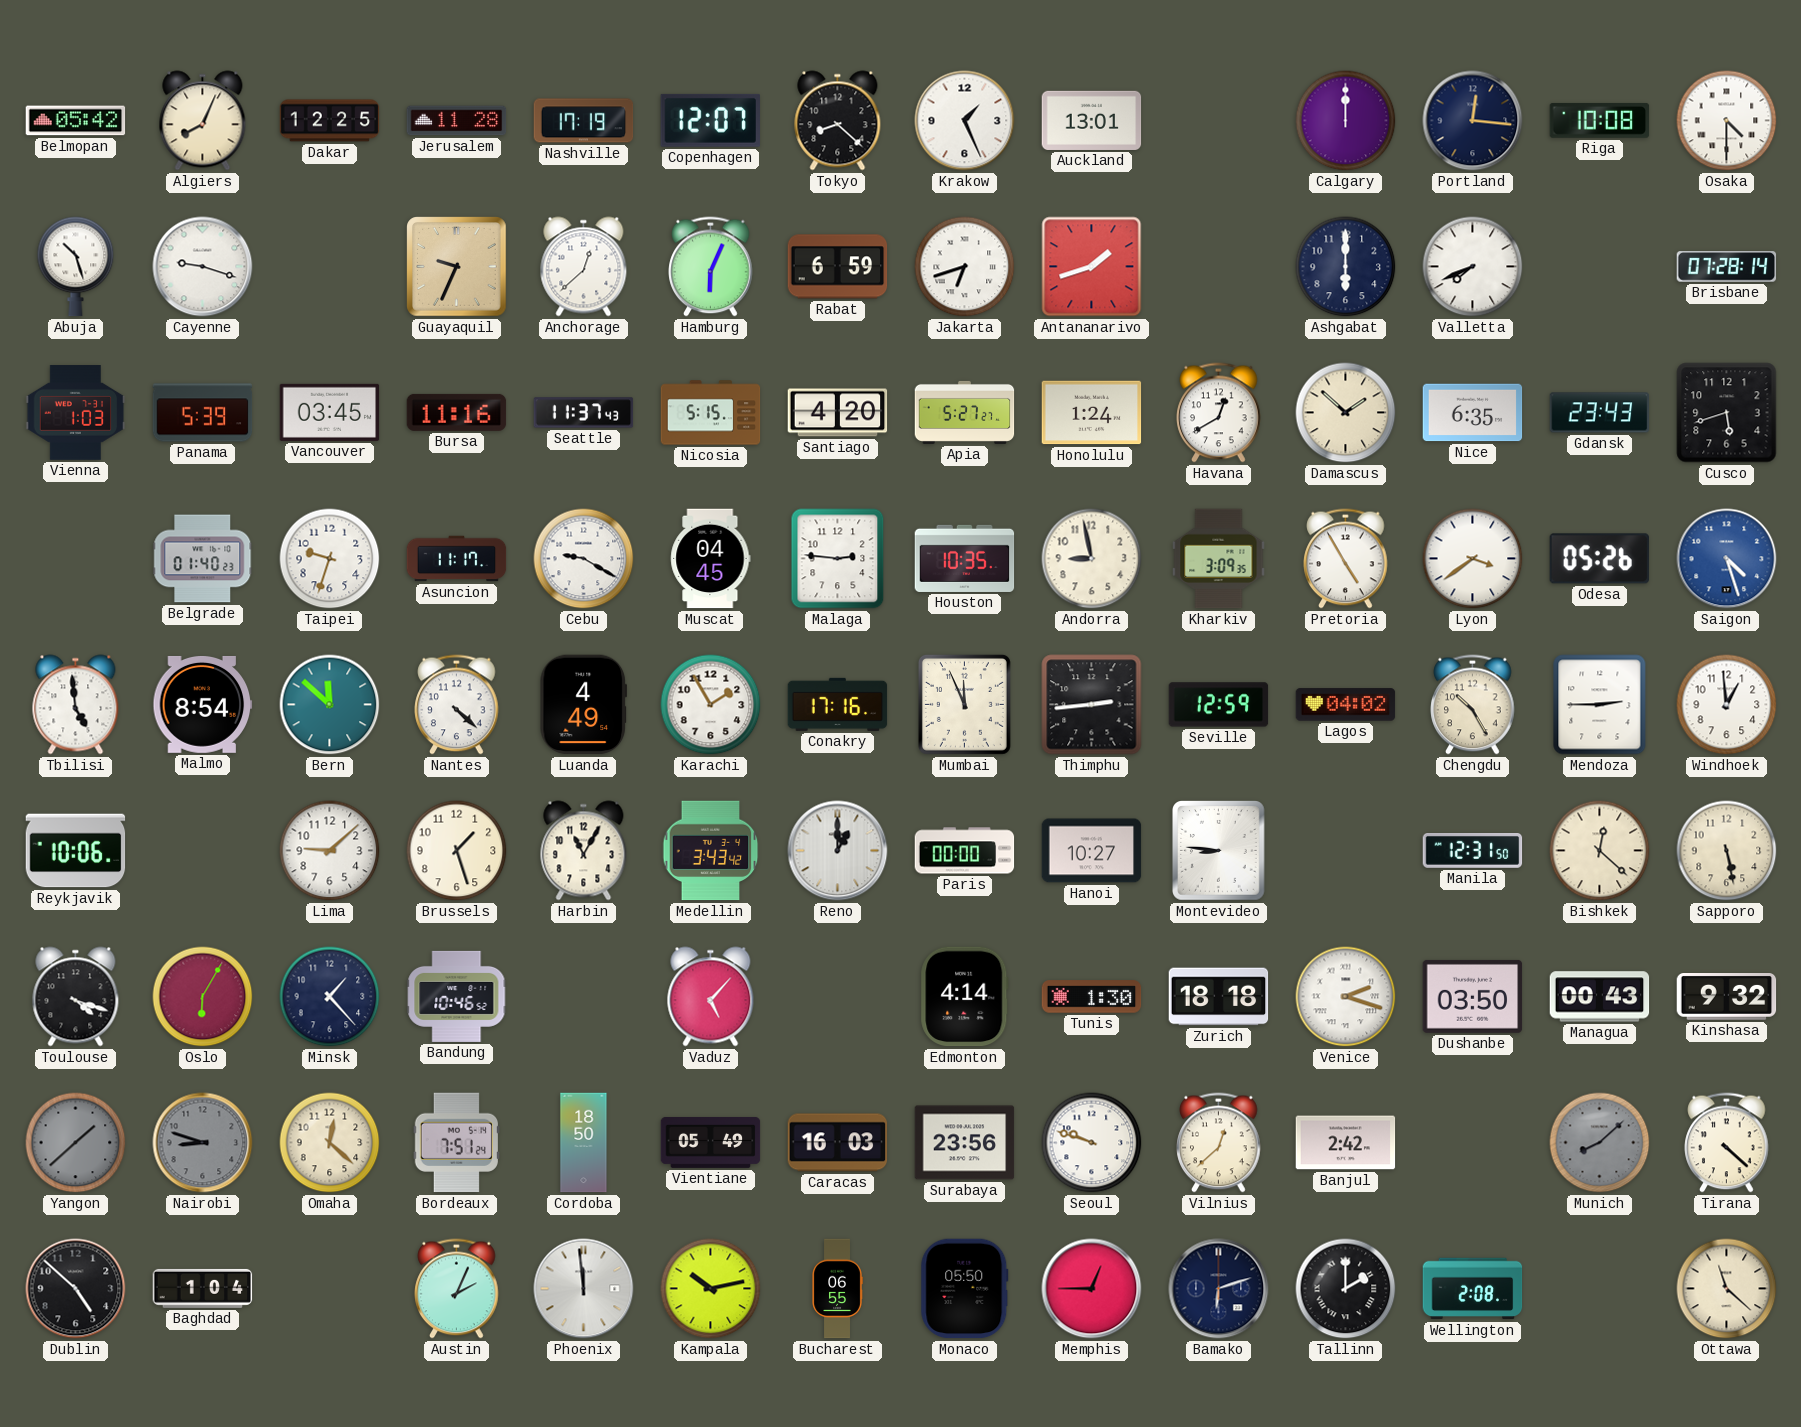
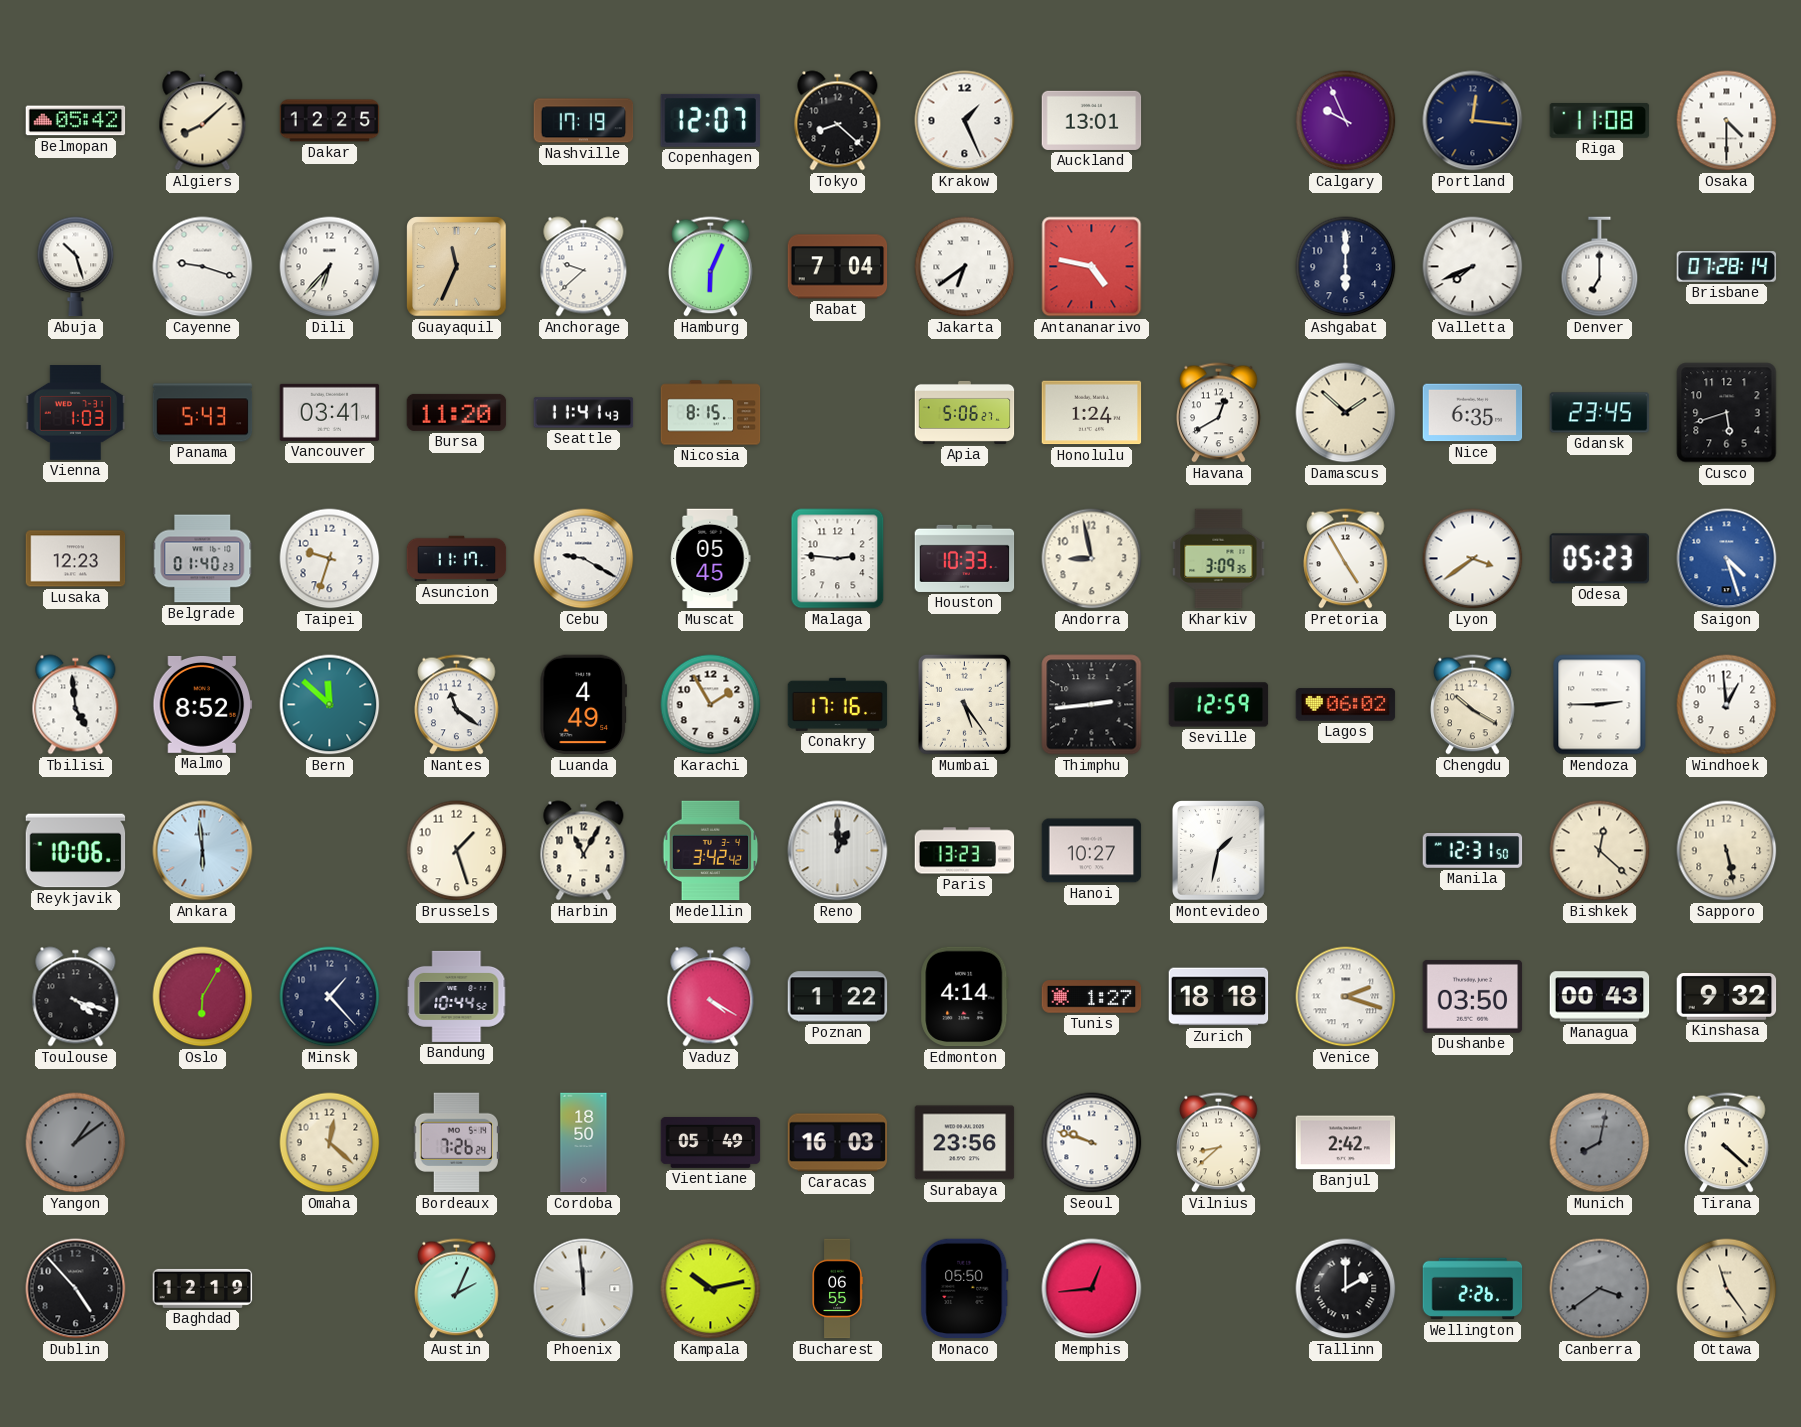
Algiers: 8:04 -> 8:08 (203, 121)
Jerusalem: 11:28 -> none (457, 121)
Calgary: 12:00 -> 9:56 (1346, 121)
Riga: 10:08 -> 11:08 (1600, 120)
Dili: none -> 6:37 (330, 267)
Guayaquil: 9:34 -> 11:34 (457, 267)
Anchorage: 12:38 -> 9:38 (584, 267)
Rabat: 6:59 -> 7:04 (838, 267)
Jakarta: 6:42 -> 6:39 (965, 267)
Antananarivo: 1:42 -> 4:47 (1092, 267)
Denver: none -> 7:00 (1600, 267)
Panama: 5:39 -> 5:43 (203, 413)
Vancouver: 03:45 -> 03:41 (330, 412)
Bursa: 11:16 -> 11:20 (457, 412)
Seattle: 11:37 -> 11:41 (584, 413)
Nicosia: 5:15 -> 8:15 (711, 413)
Santiago: 4:20 -> none (838, 413)
Apia: 5:27 -> 5:06 (965, 412)
Gdansk: 23:43 -> 23:45 (1600, 413)
Lusaka: none -> 12:23 (76, 559)
Muscat: 04:45 -> 05:45 (711, 559)
Houston: 10:35 -> 10:33 (965, 558)
Odesa: 05:26 -> 05:23 (1599, 559)
Malmo: 8:54 -> 8:52 (203, 704)
Nantes: 4:22 -> 11:21 (457, 705)
Mumbai: 11:56 -> 5:24 (964, 704)
Lagos: 04:02 -> 06:02 (1346, 705)
Chengdu: 10:25 -> 10:20 (1473, 705)
Ankara: none -> 5:59 (203, 851)
Lima: 9:08 -> none (330, 851)
Medellin: 3:43 -> 3:42 (711, 851)
Paris: 00:00 -> 13:23 (965, 851)
Montevideo: 8:46 -> 1:32 (1219, 851)
Bandung: 10:46 -> 10:44 (457, 996)
Vaduz: 5:07 -> 4:20 (711, 997)
Poznan: none -> 1:22 (838, 997)
Tunis: 1:30 -> 1:27 (1092, 997)
Yangon: 1:38 -> 1:09 (76, 1143)
Nairobi: 8:48 -> none (203, 1143)
Bordeaux: 7:51 -> 7:26 (456, 1143)
Vilnius: 12:38 -> 8:38 (1219, 1143)
Munich: 8:08 -> 8:02 (1600, 1143)
Dublin: 4:52 -> 4:53 (76, 1289)
Baghdad: 1:04 -> 12:19 (203, 1288)
Memphis: 12:45 -> 12:44 (1092, 1289)
Bamako: 6:12 -> none (1219, 1289)
Wellington: 2:08 -> 2:26 (1473, 1289)
Canberra: none -> 3:39 (1600, 1289)
Ottawa: 11:22 -> 11:24 (1727, 1289)
